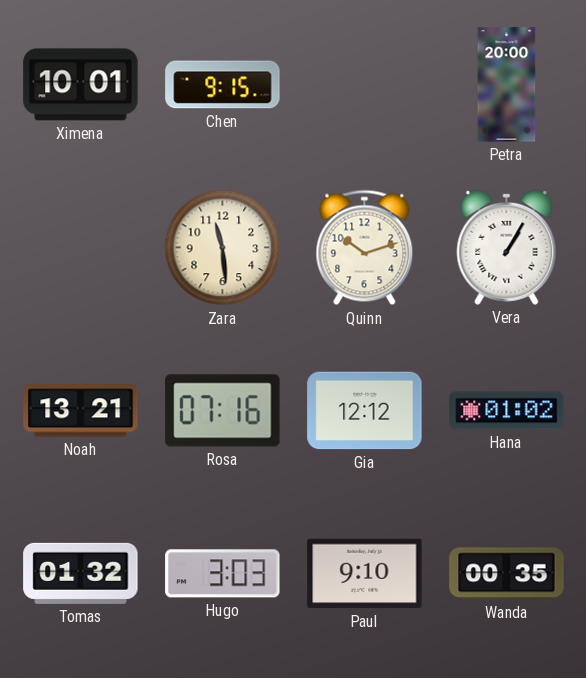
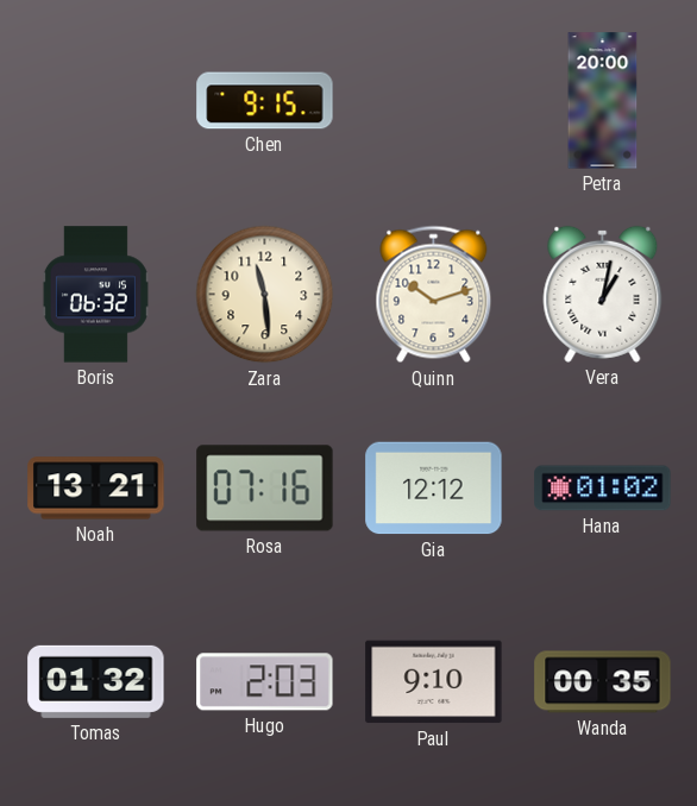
Ximena: 10:01 -> none (81, 85)
Boris: none -> 06:32 (95, 295)
Vera: 1:05 -> 1:02 (603, 294)
Hugo: 3:03 -> 2:03 (265, 682)
